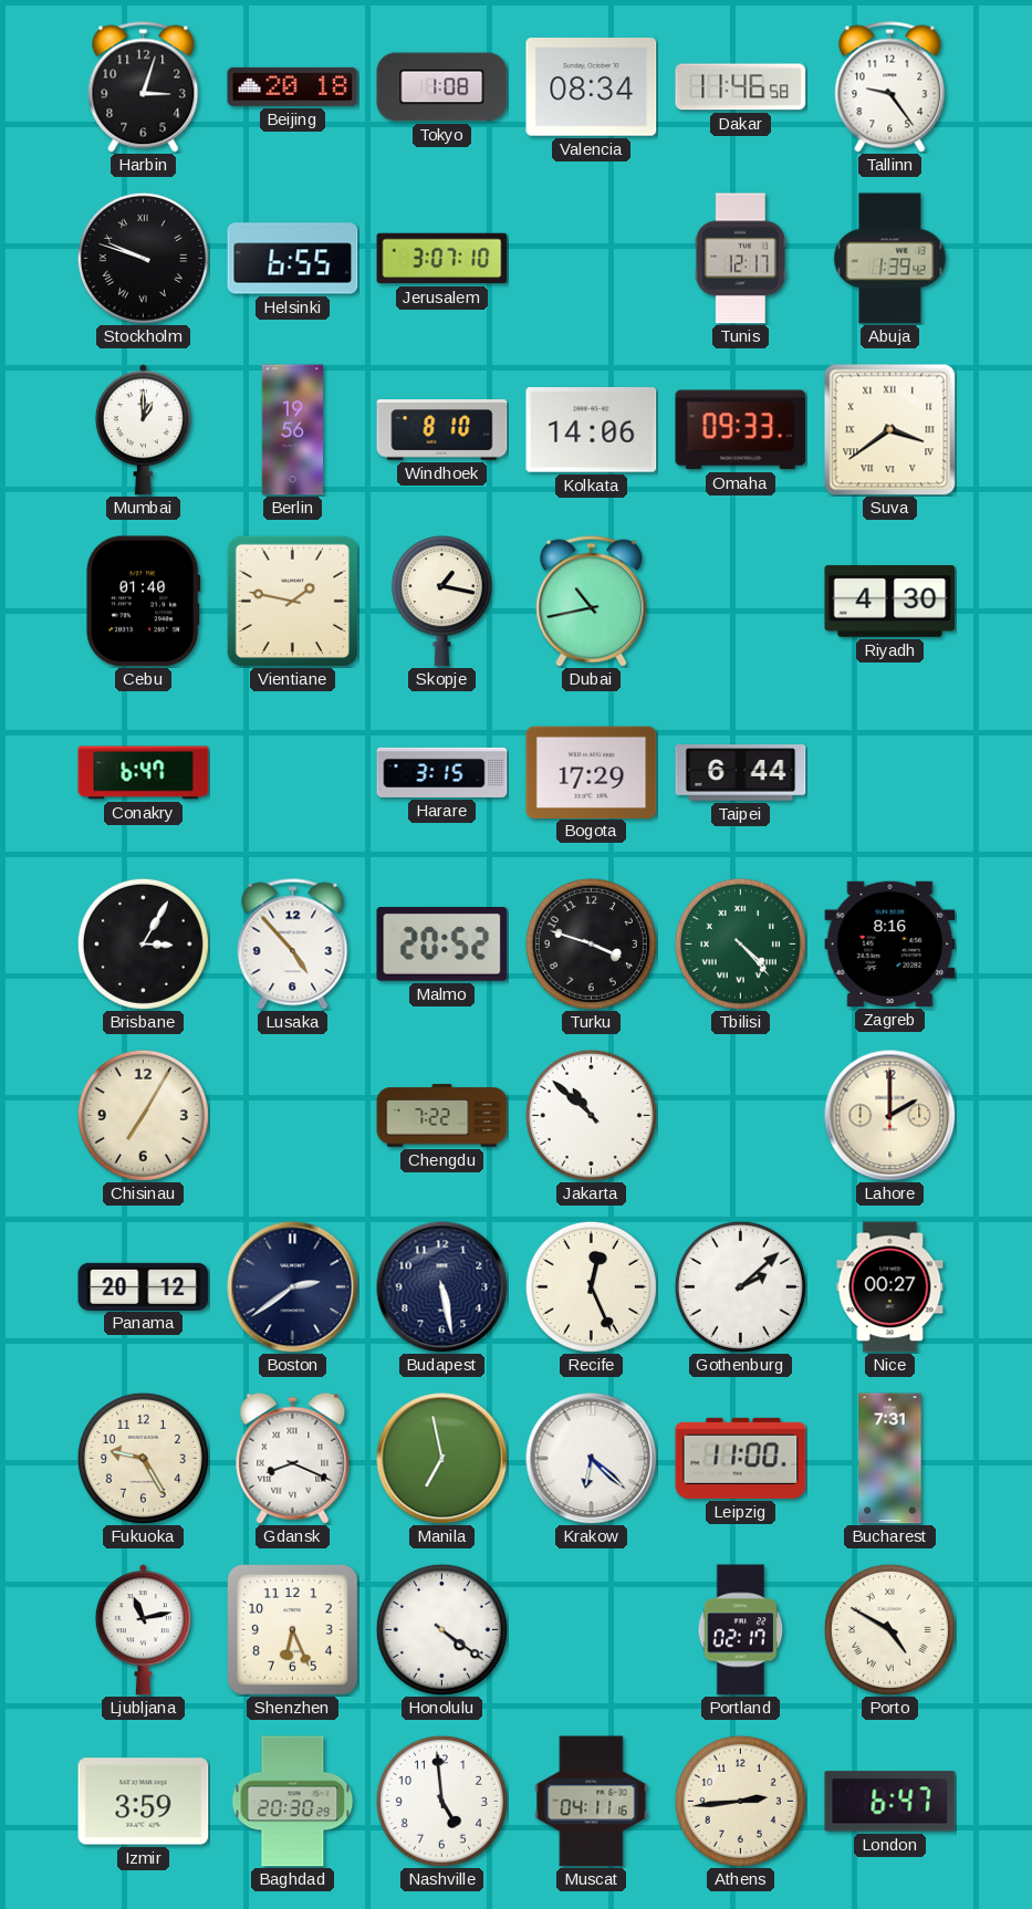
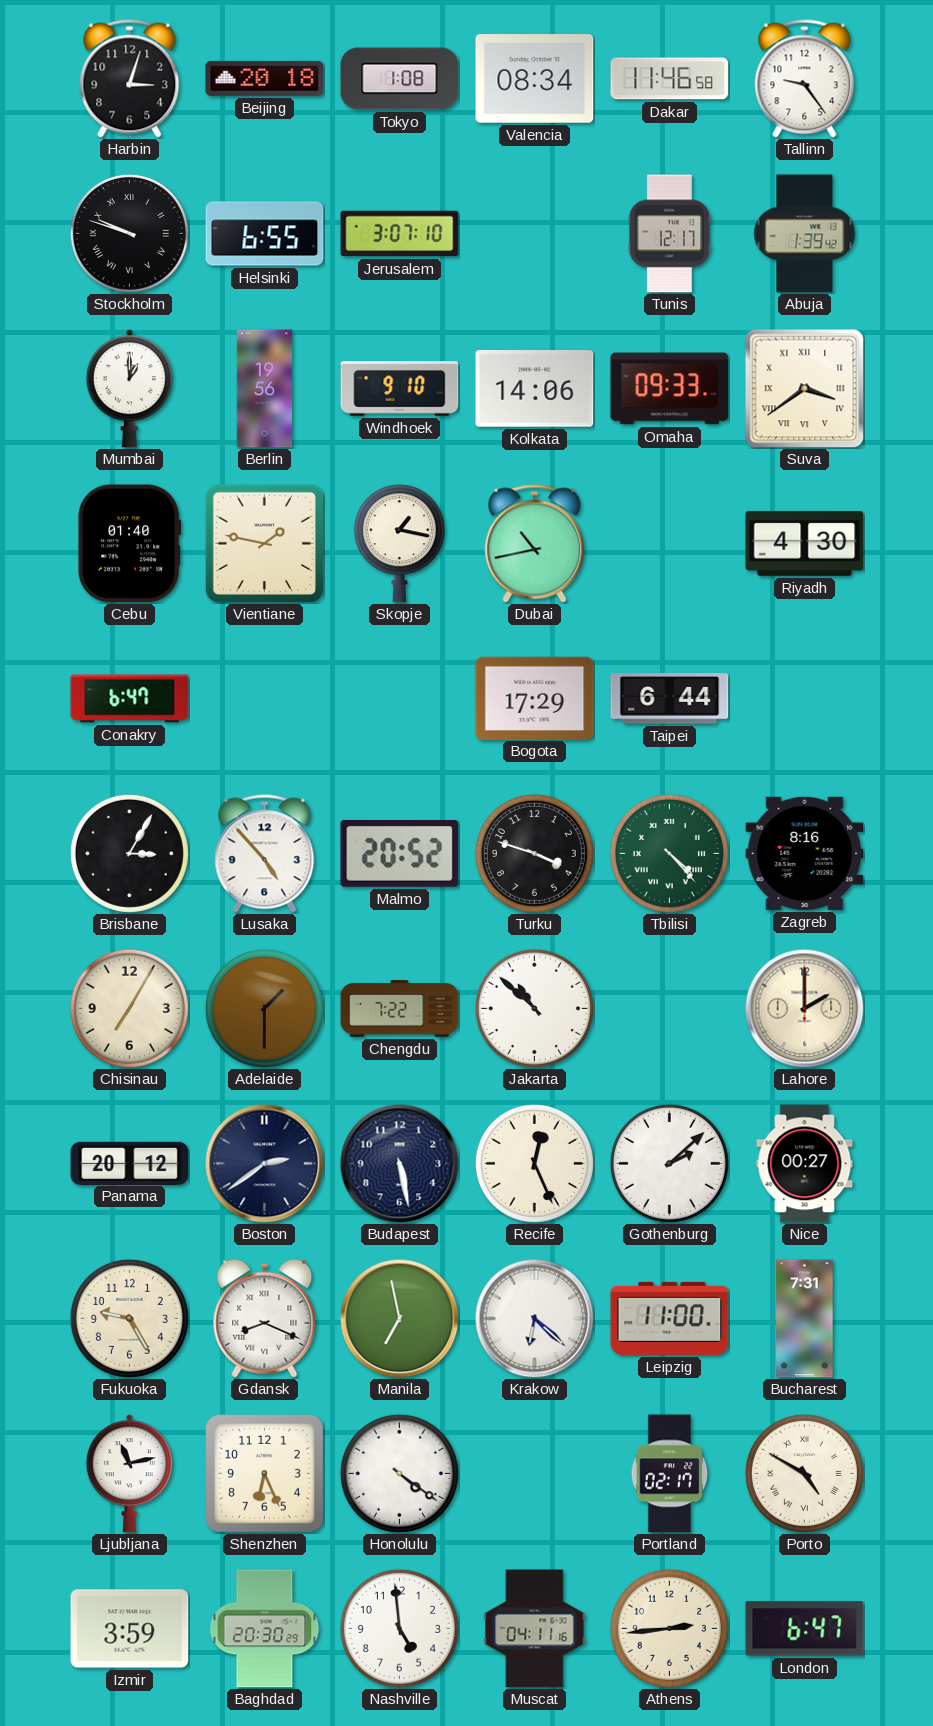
Windhoek: 8:10 -> 9:10 (400, 389)
Harare: 3:15 -> none (442, 772)
Adelaide: none -> 1:30 (264, 1008)
